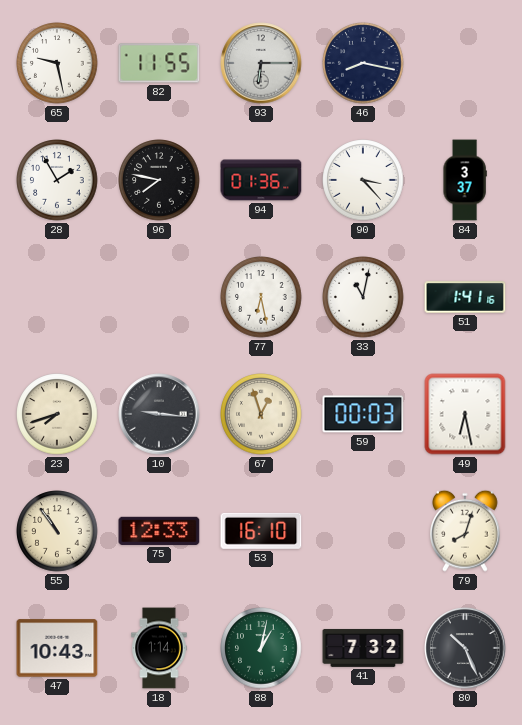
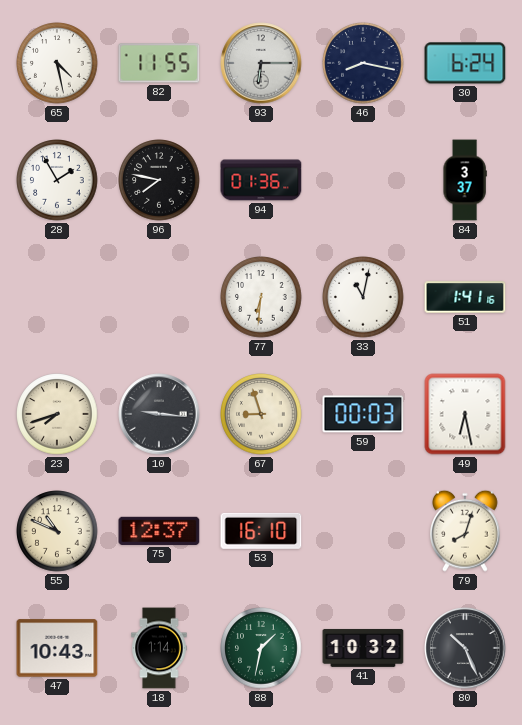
65: 9:28 -> 4:28 (57, 63)
30: none -> 6:24 (465, 63)
90: 3:23 -> none (363, 180)
77: 6:28 -> 6:31 (261, 297)
67: 12:57 -> 8:57 (261, 414)
55: 10:54 -> 10:49 (57, 531)
75: 12:33 -> 12:37 (159, 531)
88: 1:02 -> 1:32 (261, 648)
41: 7:32 -> 10:32 (363, 648)
